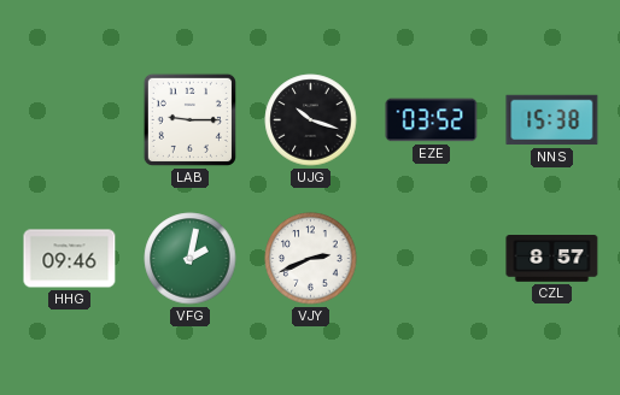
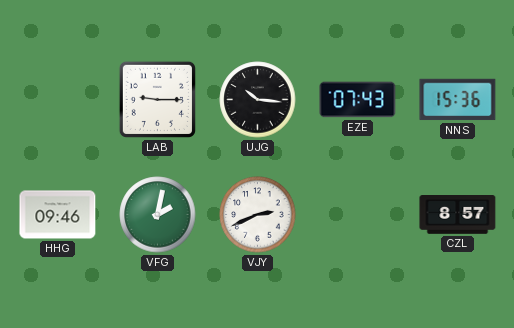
UJG: 10:18 -> 10:16 (258, 100)
EZE: 03:52 -> 07:43 (358, 100)
NNS: 15:38 -> 15:36 (458, 100)
